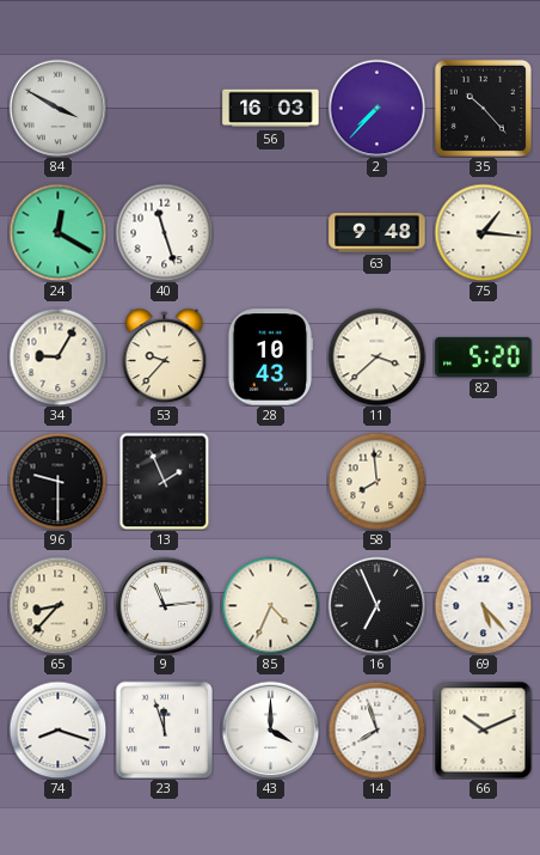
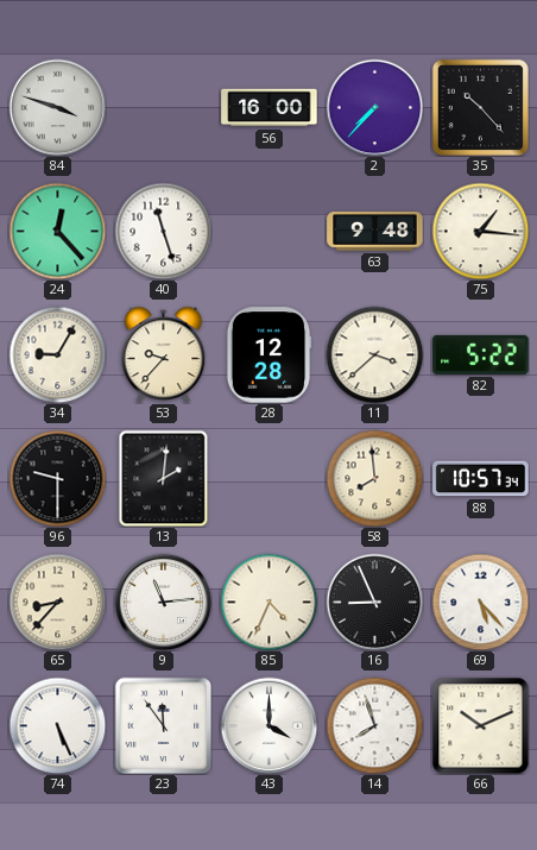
84: 3:50 -> 3:48 (57, 107)
56: 16:03 -> 16:00 (270, 108)
24: 12:20 -> 12:23 (57, 231)
28: 10:43 -> 12:28 (268, 355)
82: 5:20 -> 5:22 (481, 354)
13: 1:56 -> 2:01 (164, 478)
88: none -> 10:57 (481, 479)
16: 6:56 -> 8:56 (374, 602)
74: 8:18 -> 5:26 (57, 725)
23: 11:57 -> 11:54 (163, 725)
